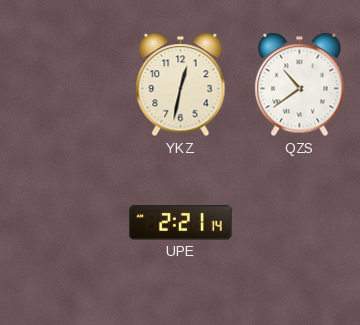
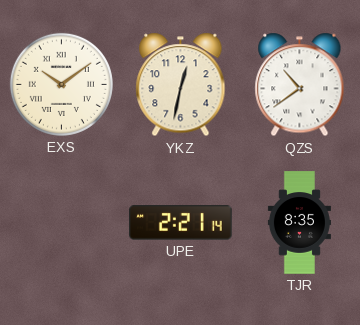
EXS: none -> 10:09 (61, 84)
TJR: none -> 8:35 (299, 223)
